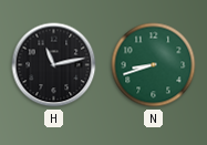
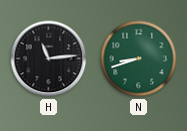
H: 11:13 -> 11:14 (49, 59)
